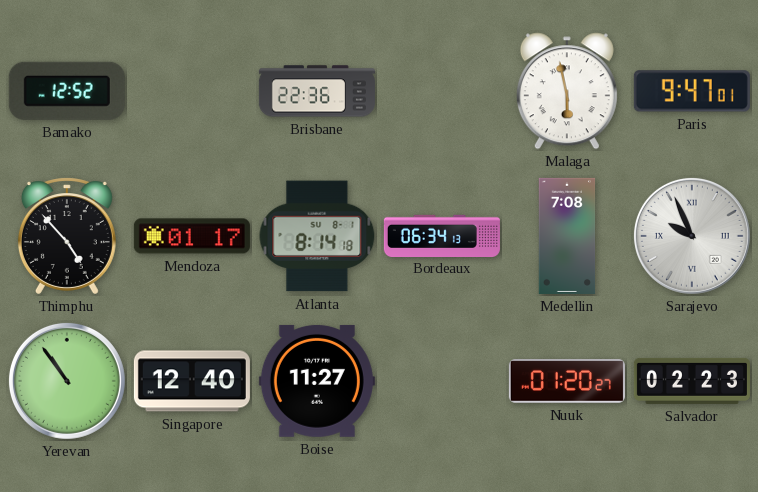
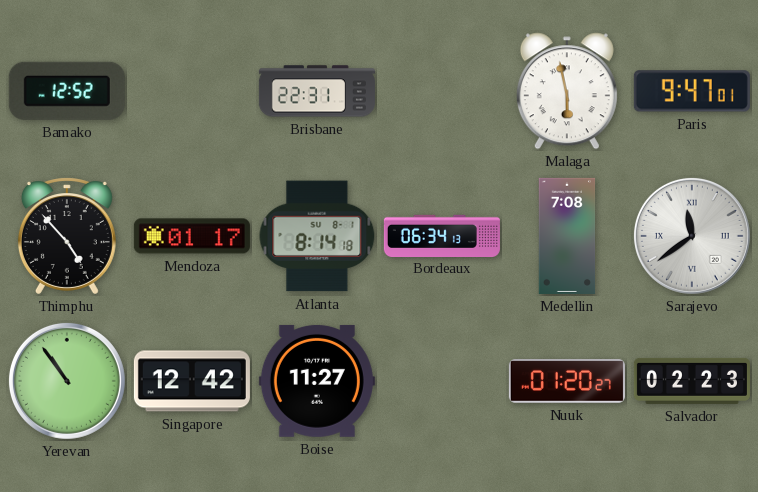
Brisbane: 22:36 -> 22:31 (317, 91)
Sarajevo: 9:56 -> 11:39 (692, 236)
Singapore: 12:40 -> 12:42 (192, 381)
